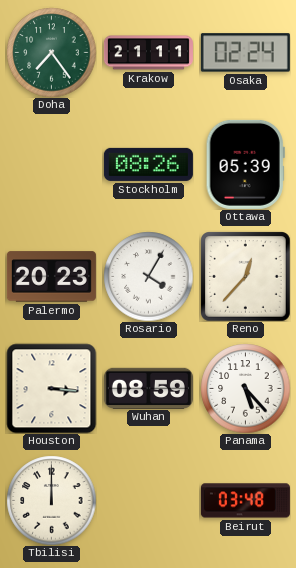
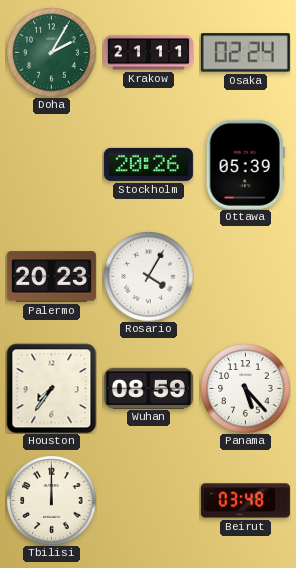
Doha: 7:24 -> 2:05 (51, 52)
Stockholm: 08:26 -> 20:26 (148, 164)
Reno: 12:37 -> none (246, 277)
Houston: 3:16 -> 7:36 (51, 388)
